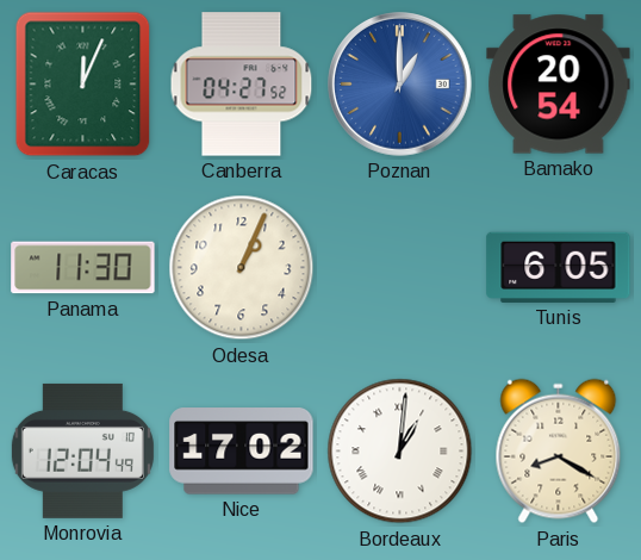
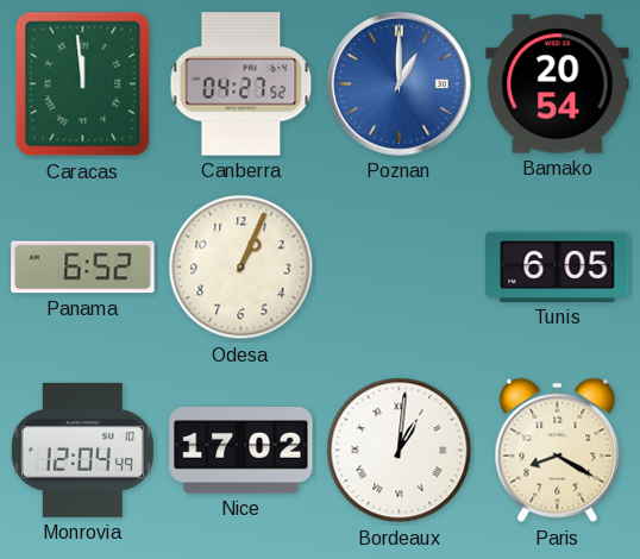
Caracas: 12:04 -> 11:59 (83, 84)
Panama: 11:30 -> 6:52 (83, 268)
